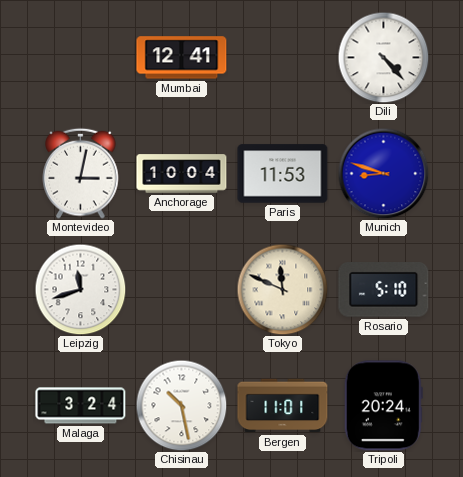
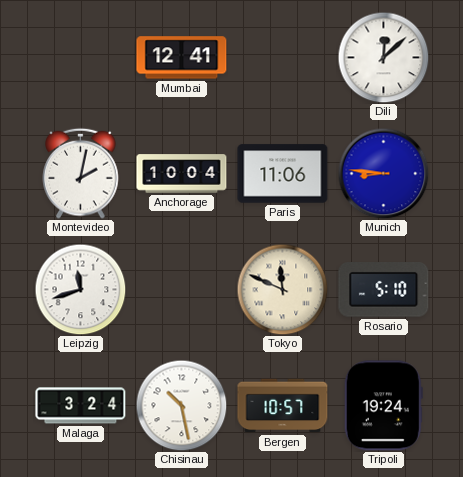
Dili: 4:23 -> 12:08 (383, 57)
Montevideo: 3:02 -> 2:02 (81, 173)
Paris: 11:53 -> 11:06 (283, 174)
Munich: 8:48 -> 8:46 (383, 173)
Bergen: 11:01 -> 10:57 (283, 406)
Tripoli: 20:24 -> 19:24 (383, 406)
